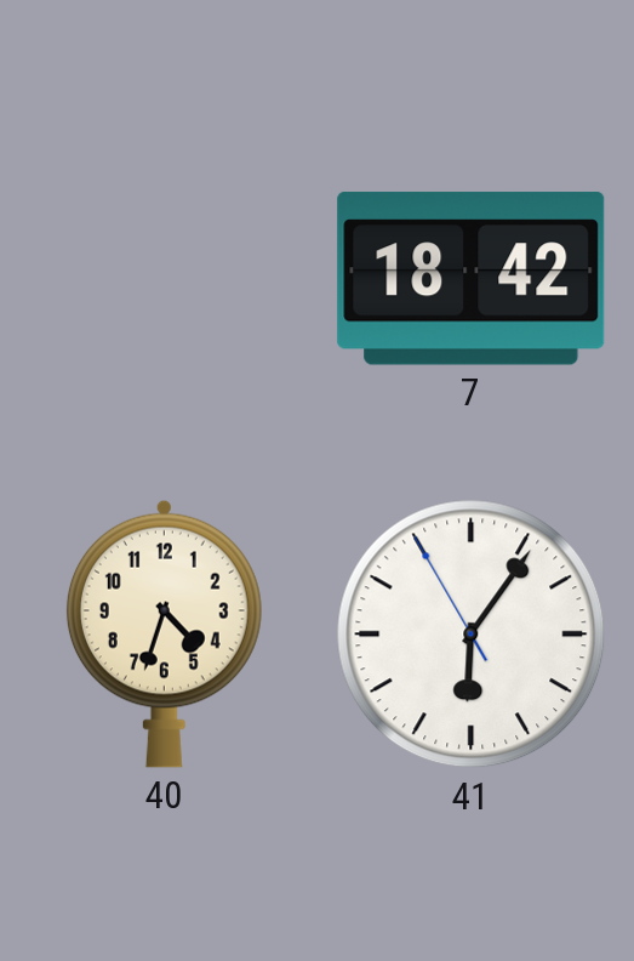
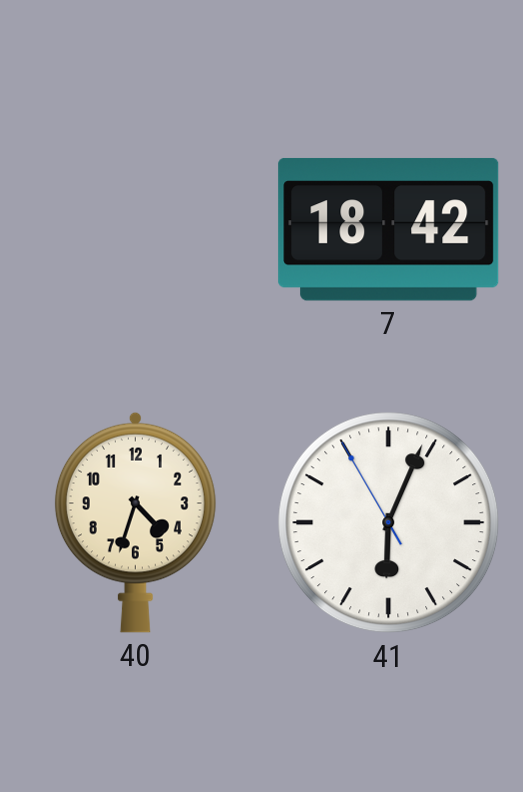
41: 6:05 -> 6:03 (389, 523)
